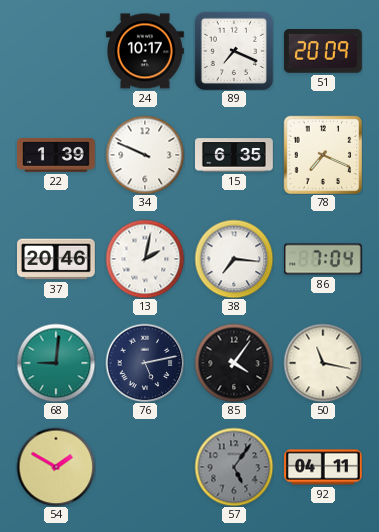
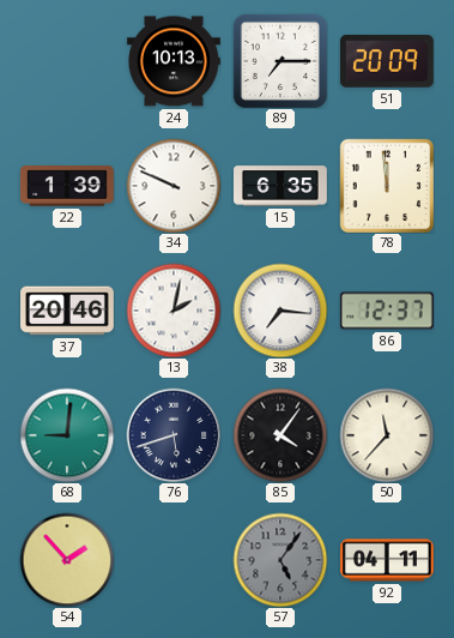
24: 10:17 -> 10:13 (174, 61)
89: 7:19 -> 7:15 (280, 61)
78: 7:19 -> 11:59 (387, 186)
86: 7:04 -> 12:37 (388, 311)
76: 5:13 -> 5:42 (174, 435)
50: 11:17 -> 11:37 (387, 435)
54: 1:50 -> 1:53 (67, 560)
